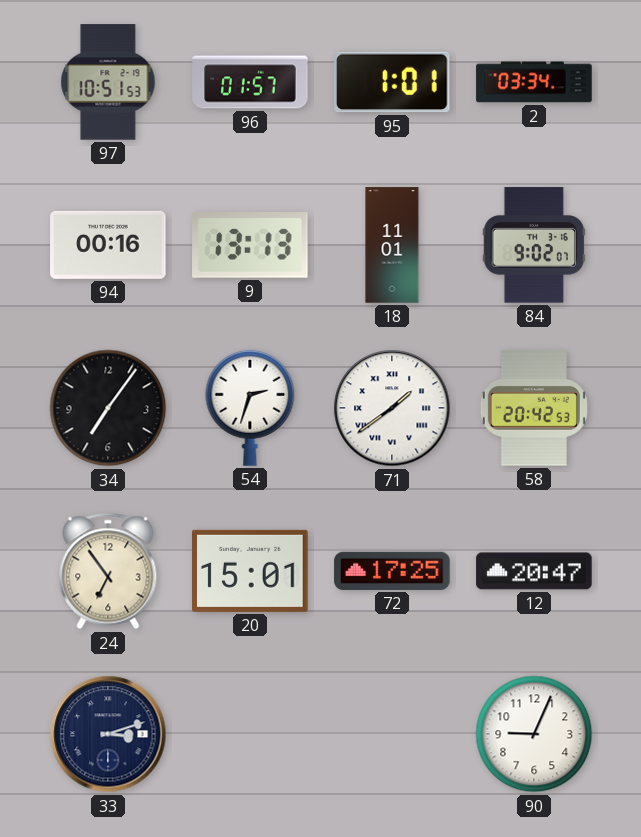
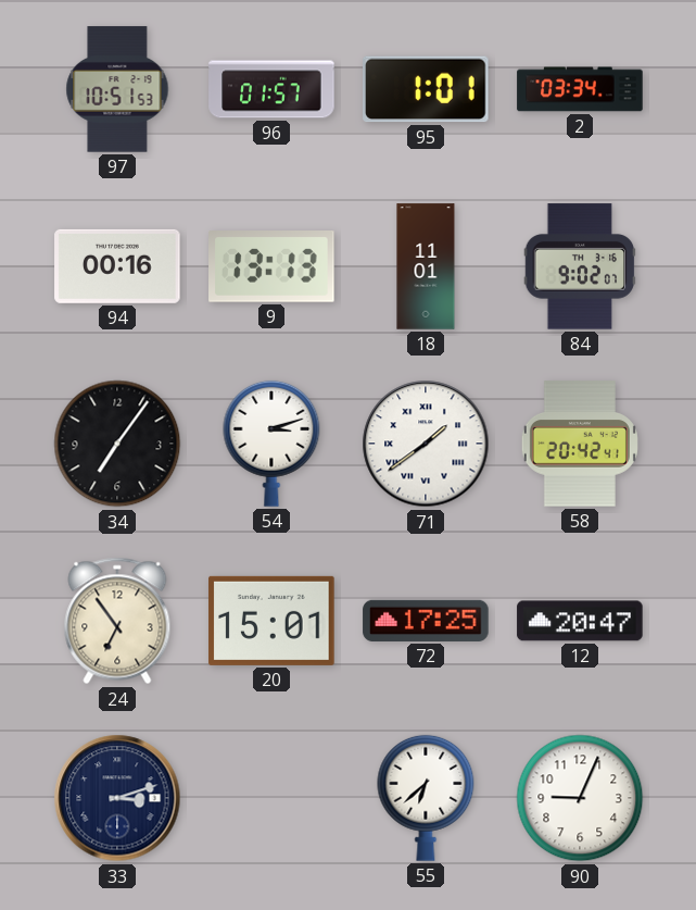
54: 2:33 -> 3:12 (271, 444)
58: 20:42:53 -> 20:42:41 (580, 444)
55: none -> 6:38 (426, 798)
